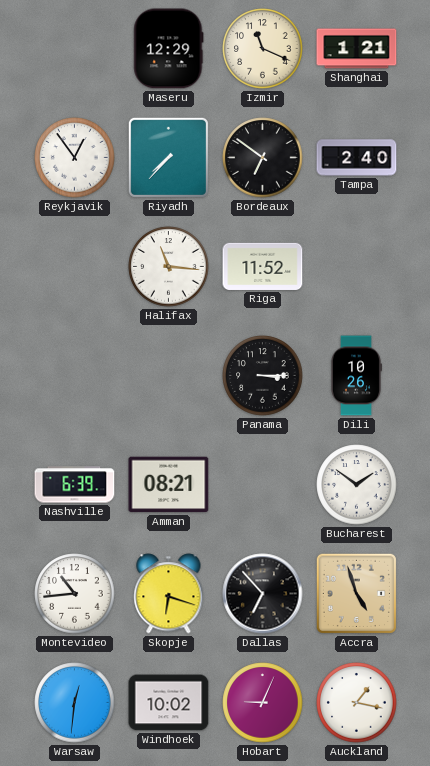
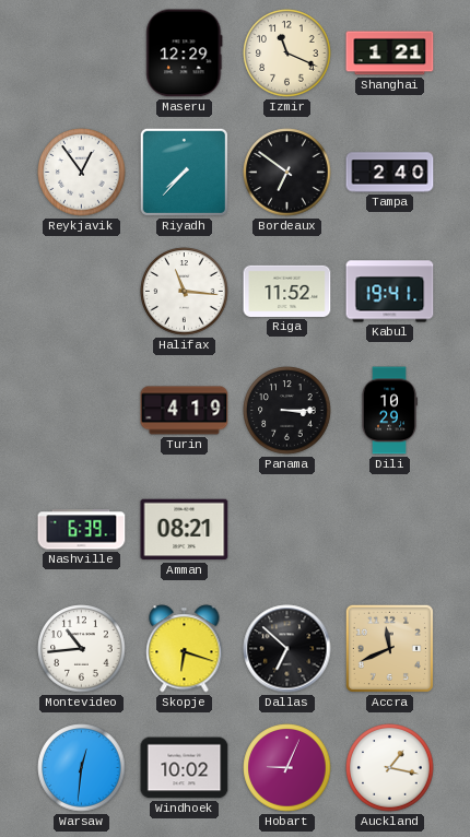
Kabul: none -> 19:41 (390, 292)
Turin: none -> 4:19 (185, 411)
Dili: 10:26 -> 10:29 (389, 411)
Bucharest: 1:51 -> none (357, 485)
Dallas: 6:53 -> 6:52 (287, 649)
Accra: 4:57 -> 11:41 (389, 648)
